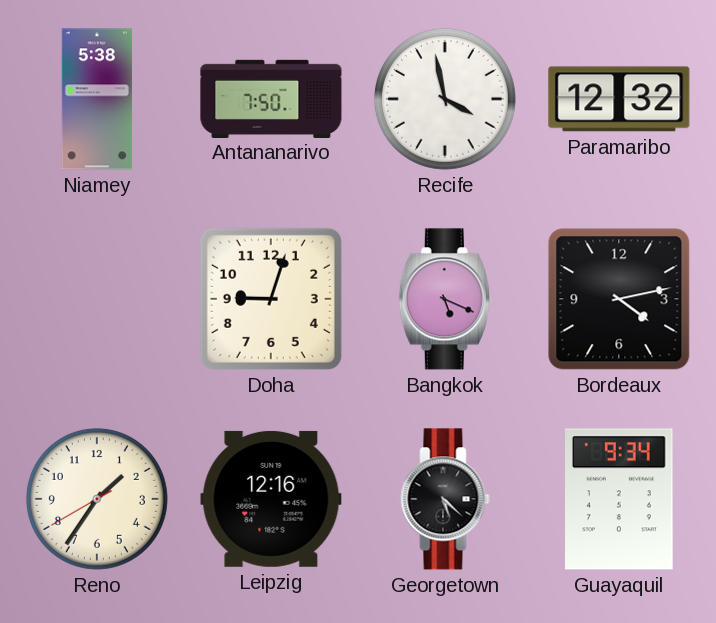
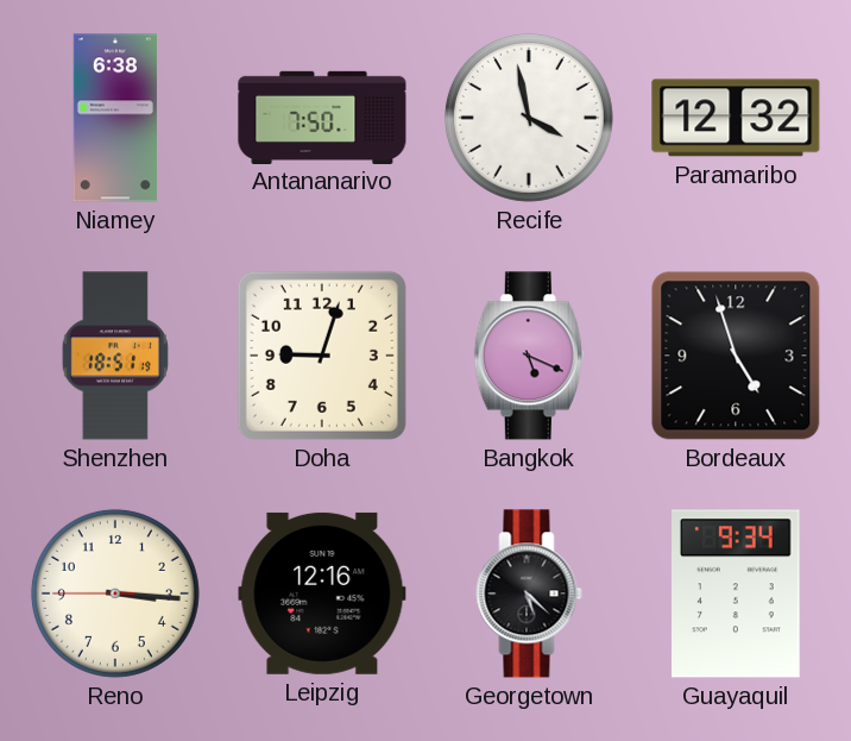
Niamey: 5:38 -> 6:38 (115, 118)
Shenzhen: none -> 18:51 (114, 356)
Bordeaux: 4:13 -> 4:57 (736, 356)
Reno: 1:35 -> 3:15 (115, 594)
